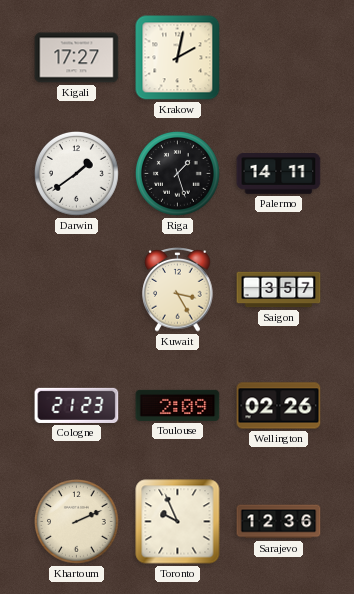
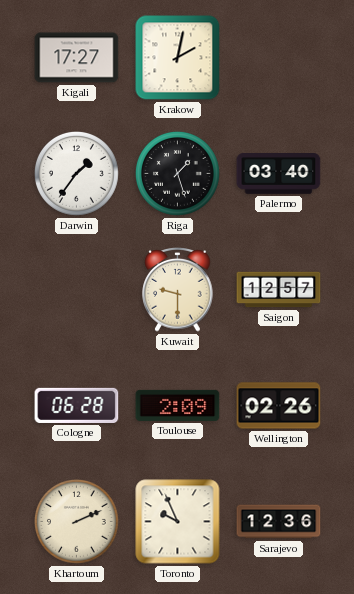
Darwin: 1:39 -> 1:36 (77, 174)
Palermo: 14:11 -> 03:40 (279, 174)
Kuwait: 3:25 -> 9:30 (178, 290)
Saigon: 3:57 -> 12:57 (279, 290)
Cologne: 21:23 -> 06:28 (77, 405)
